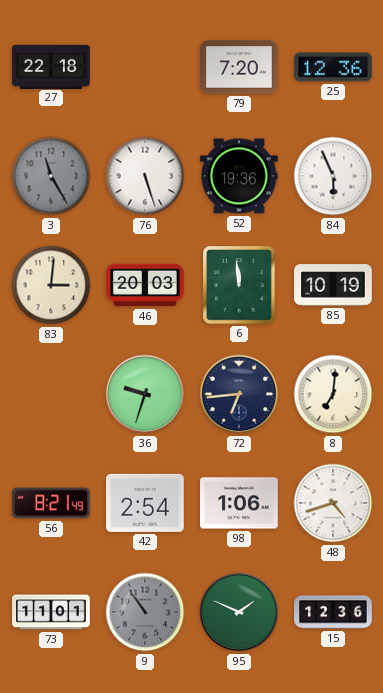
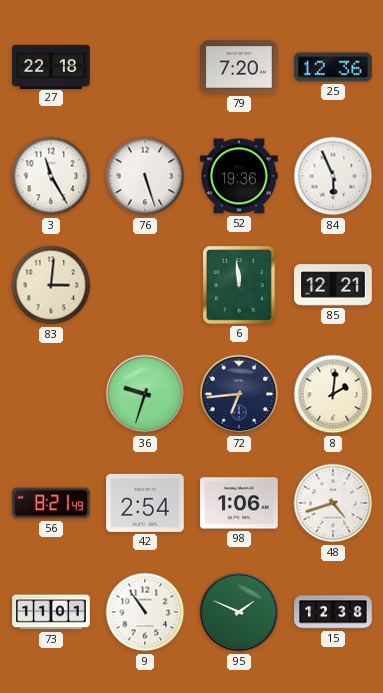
3 dial: grey -> white (51, 176)
46: 20:03 -> none (145, 285)
85: 10:19 -> 12:21 (333, 285)
8: 7:01 -> 2:01 (333, 394)
9 dial: grey -> white (145, 612)
15: 12:36 -> 12:38 (333, 612)
